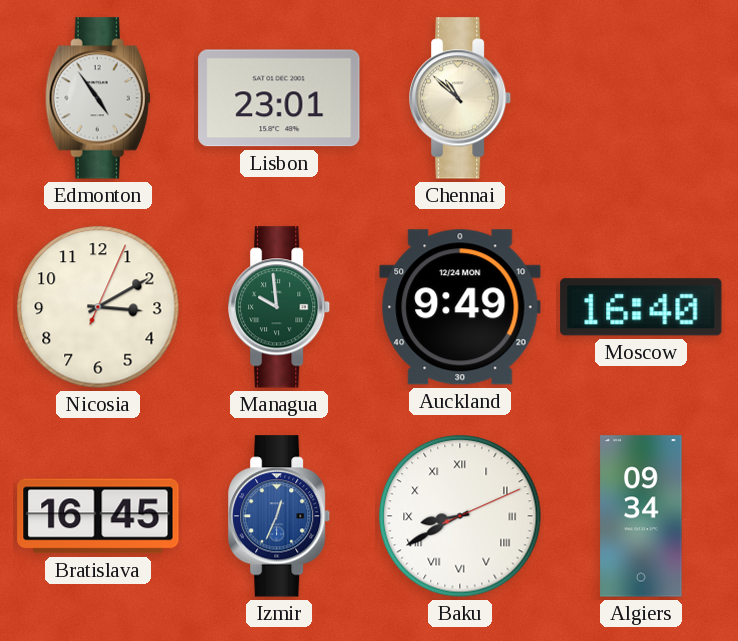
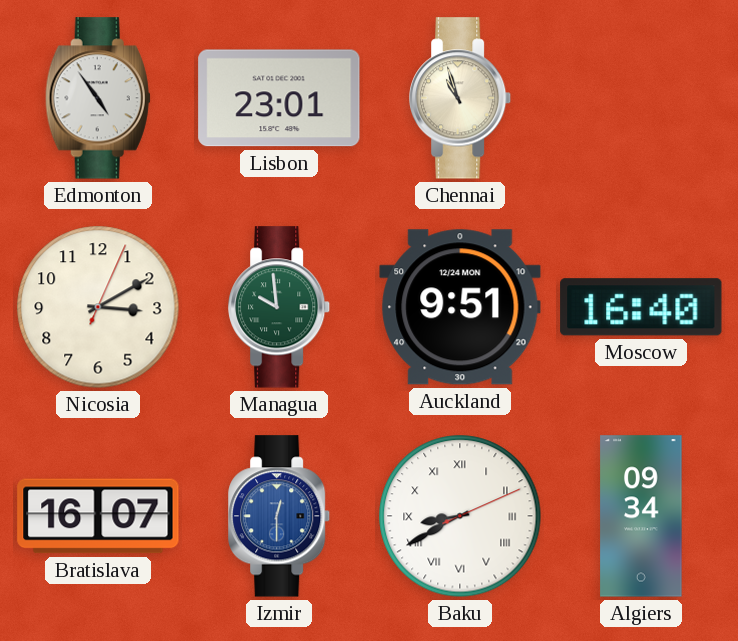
Chennai: 10:52 -> 10:57 (461, 98)
Auckland: 9:49 -> 9:51 (460, 307)
Bratislava: 16:45 -> 16:07 (98, 516)
Izmir: 12:34 -> 12:30 (280, 516)
